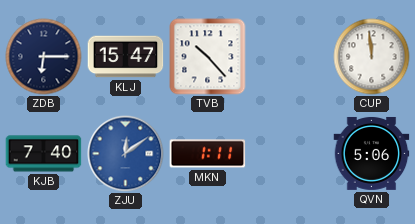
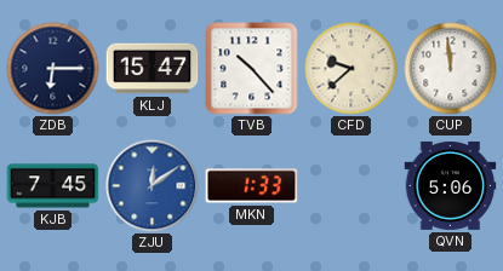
CFD: none -> 9:38 (351, 69)
KJB: 7:40 -> 7:45 (53, 186)
MKN: 1:11 -> 1:33 (252, 186)
